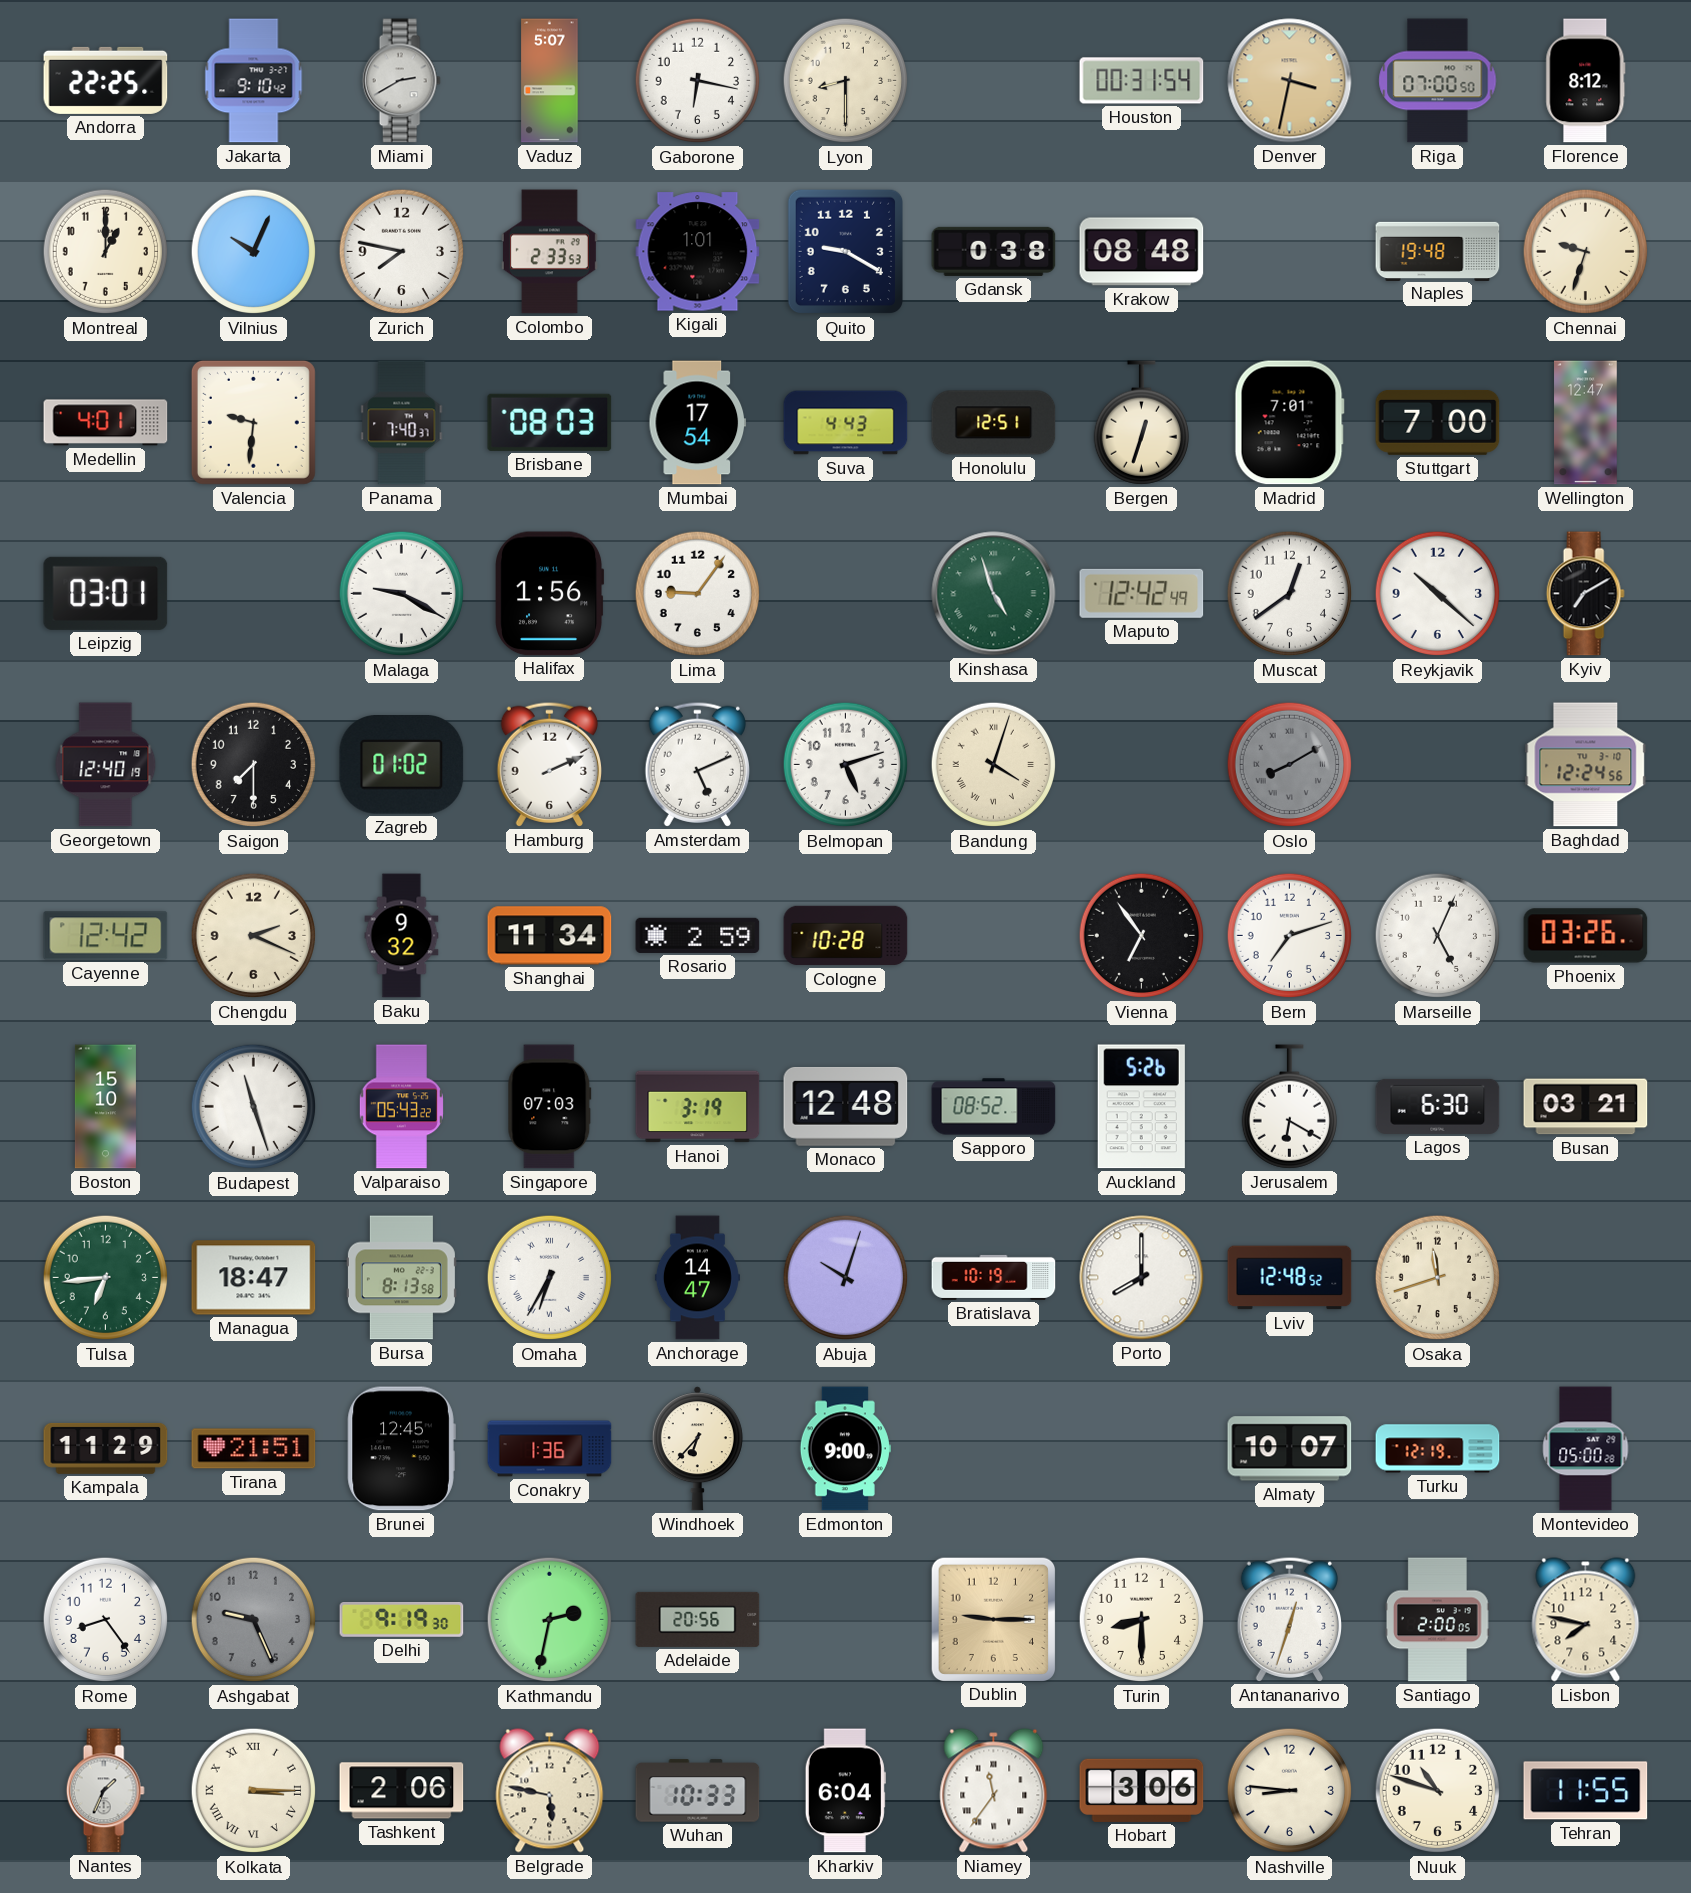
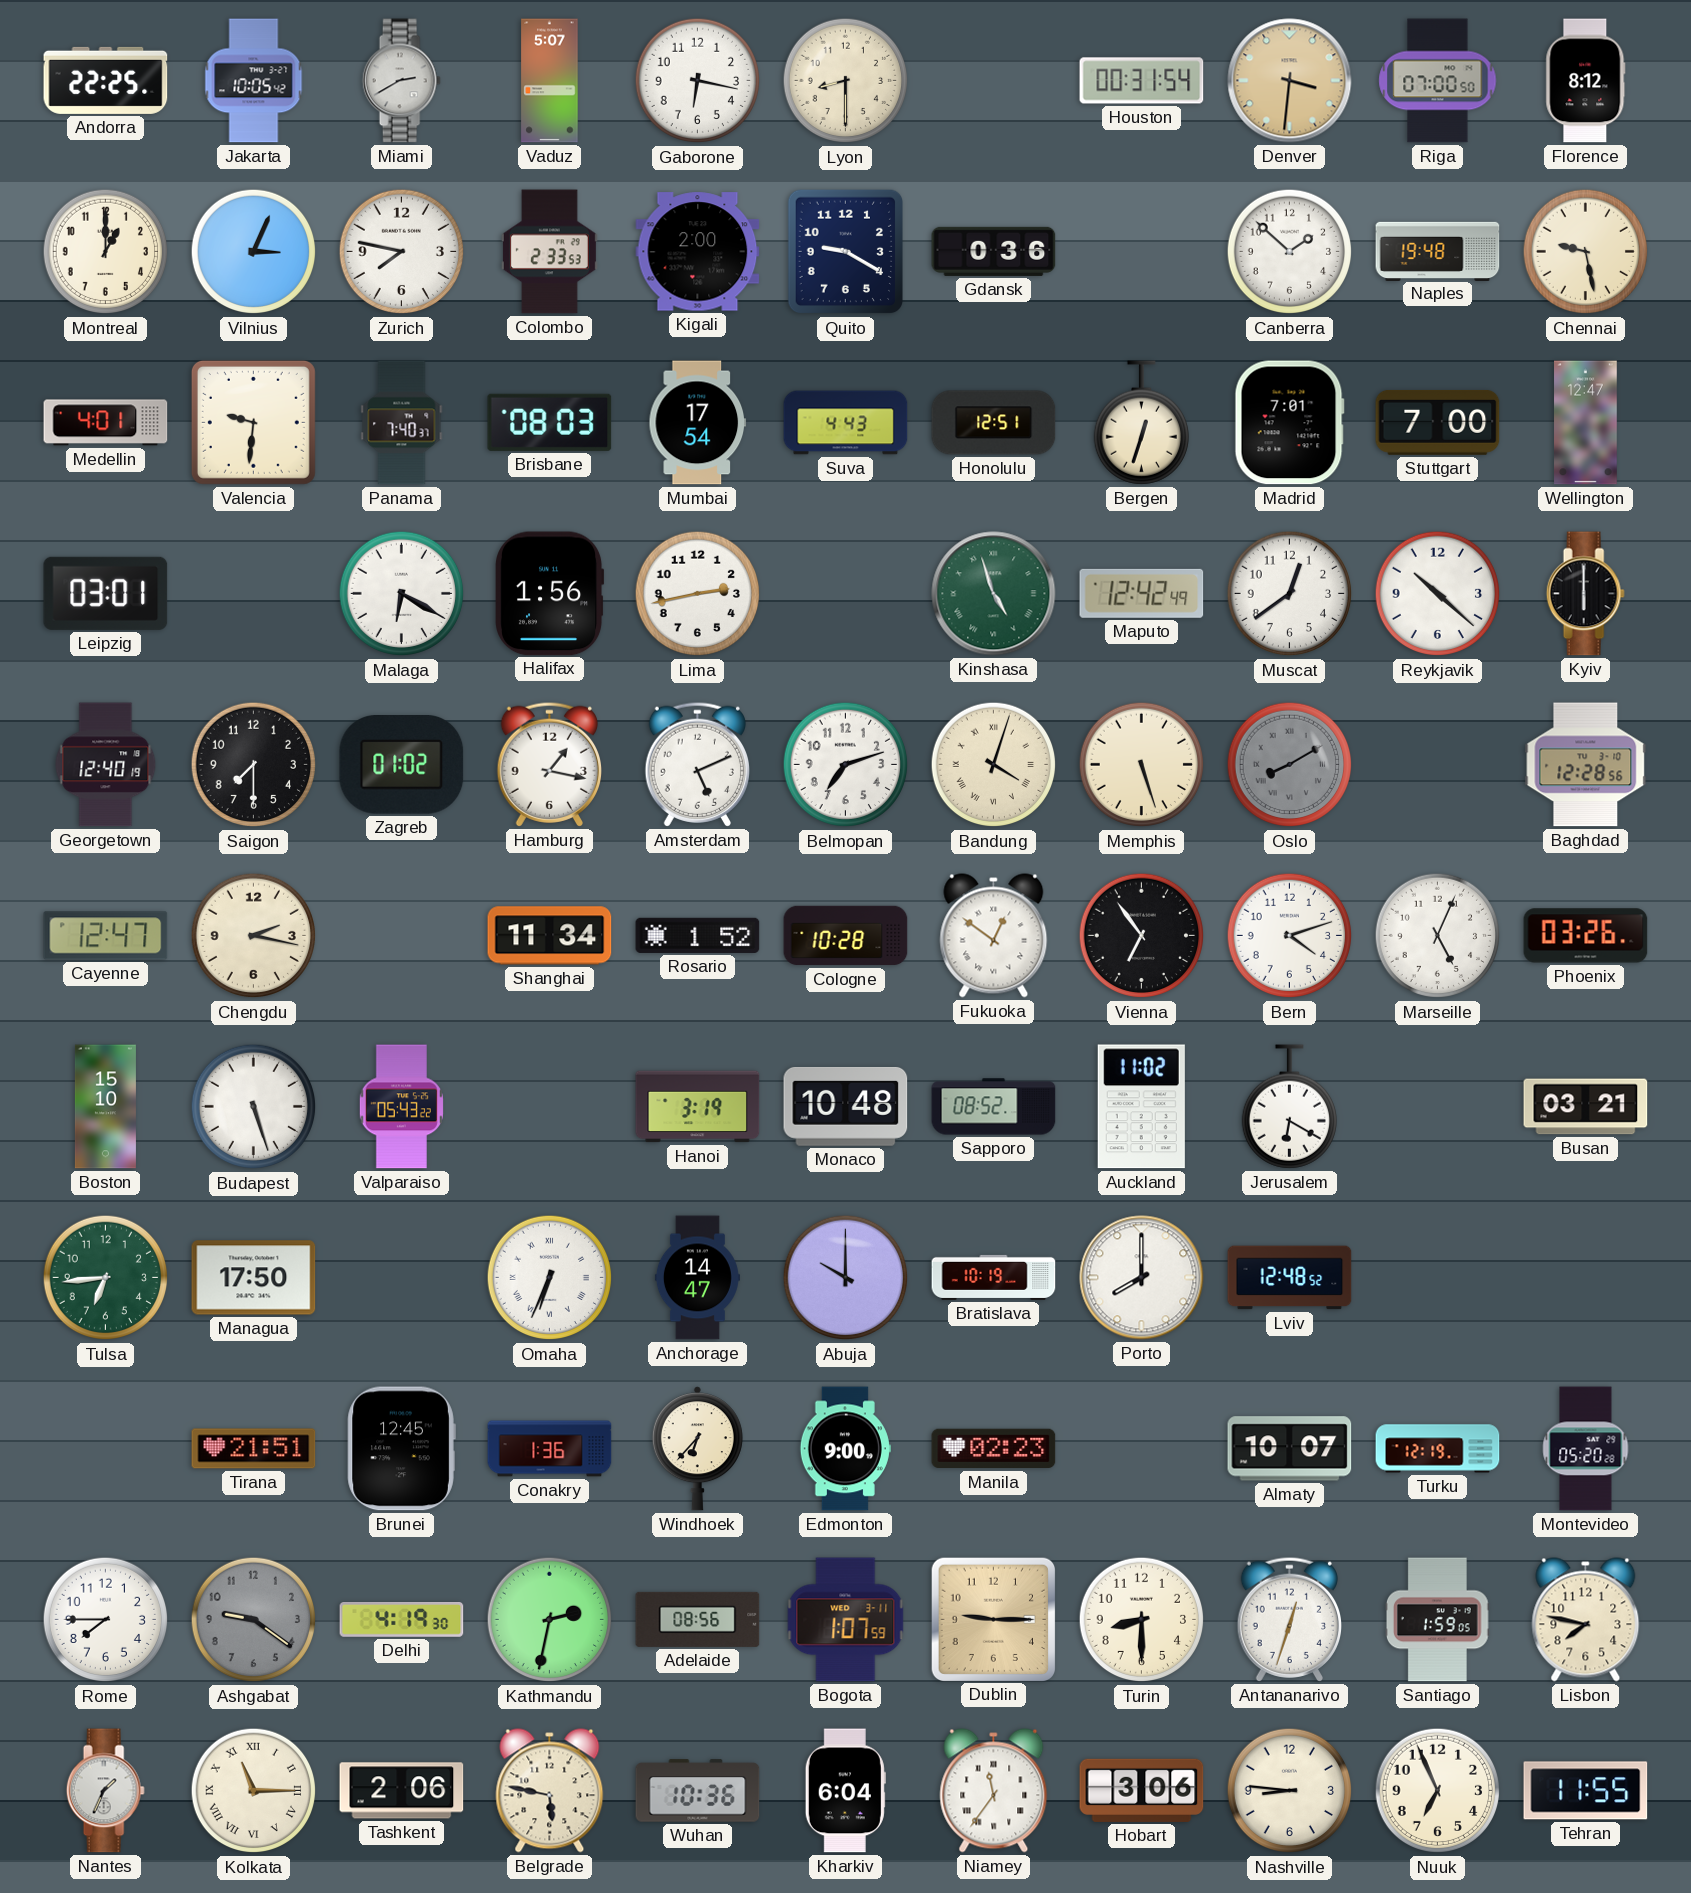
Jakarta: 9:10 -> 10:05 (254, 81)
Denver: 3:32 -> 3:31 (1290, 81)
Vilnius: 10:04 -> 3:04 (254, 252)
Kigali: 1:01 -> 2:00 (698, 252)
Gdansk: 0:38 -> 0:36 (994, 251)
Krakow: 08:48 -> none (1142, 252)
Canberra: none -> 1:52 (1290, 252)
Chennai: 9:33 -> 9:28 (1586, 252)
Malaga: 9:20 -> 6:20 (402, 594)
Lima: 9:06 -> 2:43 (698, 594)
Kyiv: 7:10 -> 6:00 (1585, 594)
Hamburg: 2:11 -> 1:17 (549, 764)
Belmopan: 5:12 -> 7:12 (846, 765)
Memphis: none -> 5:27 (1142, 765)
Baghdad: 12:24 -> 12:28 (1586, 765)
Cayenne: 12:42 -> 12:47 (106, 936)
Chengdu: 2:19 -> 2:17 (254, 936)
Baku: 9:32 -> none (402, 936)
Rosario: 2:59 -> 1:52 (698, 935)
Fukuoka: none -> 12:51 (994, 936)
Bern: 7:12 -> 4:12 (1290, 936)
Budapest: 11:27 -> 5:27 (254, 1107)
Singapore: 07:03 -> none (550, 1107)
Monaco: 12:48 -> 10:48 (846, 1106)
Auckland: 5:26 -> 11:02 (1141, 1107)
Lagos: 6:30 -> none (1438, 1106)
Managua: 18:47 -> 17:50 (254, 1278)
Bursa: 8:13 -> none (401, 1278)
Omaha: 6:35 -> 6:34 (550, 1278)
Abuja: 10:03 -> 10:00 (846, 1278)
Osaka: 11:42 -> none (1438, 1278)
Kampala: 11:29 -> none (106, 1448)
Manila: none -> 02:23 (994, 1449)
Montevideo: 05:00 -> 05:20 (1586, 1449)
Rome: 8:24 -> 7:45 (106, 1620)
Ashgabat: 9:26 -> 9:21 (254, 1620)
Delhi: 9:19 -> 4:19 (402, 1620)
Adelaide: 20:56 -> 08:56 (698, 1619)
Bogota: none -> 1:07 (846, 1620)
Santiago: 2:00 -> 1:59 (1437, 1620)
Kolkata: 3:15 -> 11:15 (254, 1791)
Wuhan: 10:33 -> 10:36 (698, 1791)
Nuuk: 10:48 -> 6:56 (1438, 1791)
